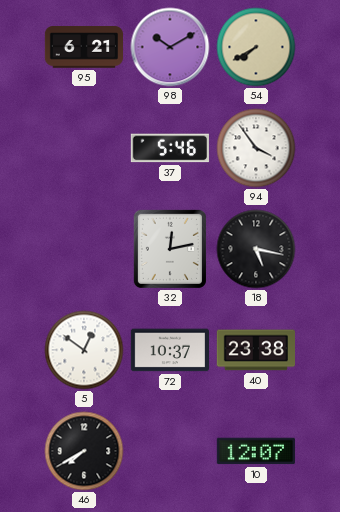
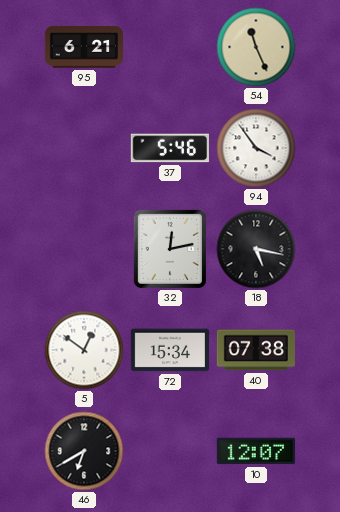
98: 10:10 -> none (170, 47)
54: 7:40 -> 11:26 (256, 47)
72: 10:37 -> 15:34 (169, 350)
40: 23:38 -> 07:38 (255, 350)
46: 7:40 -> 6:40 (84, 451)
